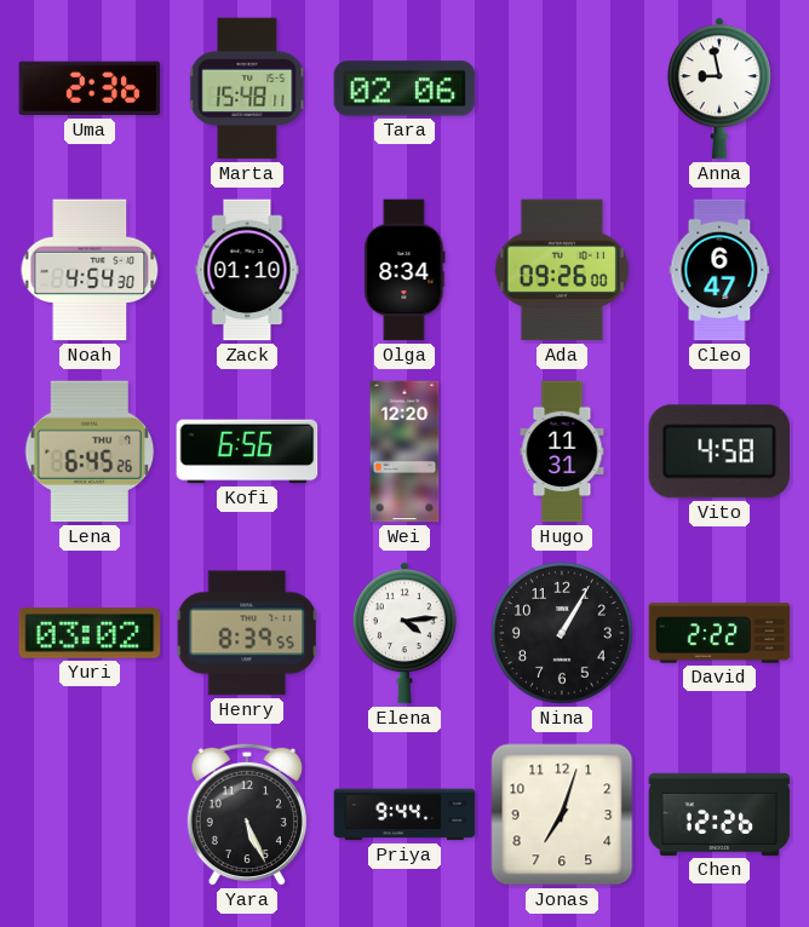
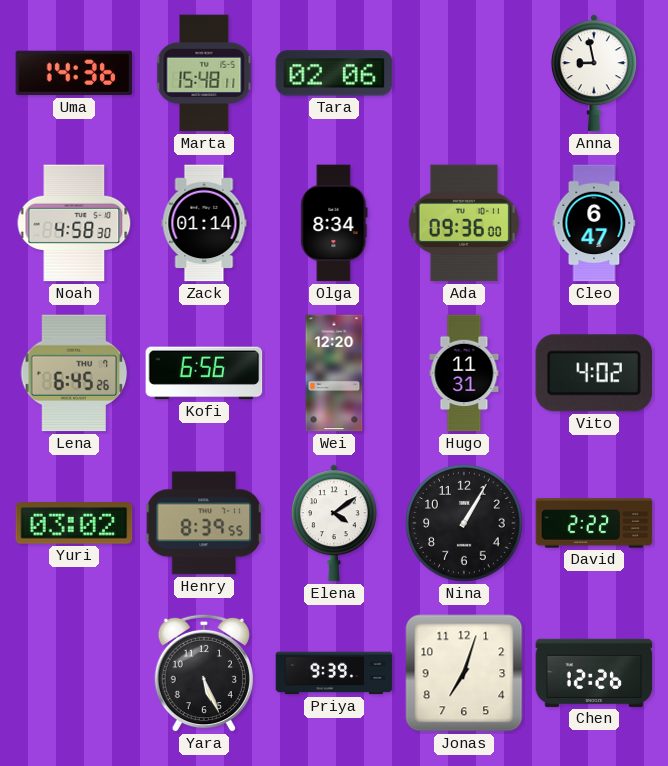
Uma: 2:36 -> 14:36 (74, 73)
Noah: 4:54 -> 4:58 (74, 223)
Zack: 01:10 -> 01:14 (204, 223)
Ada: 09:26 -> 09:36 (464, 223)
Vito: 4:58 -> 4:02 (594, 373)
Elena: 4:14 -> 4:09 (334, 523)
Priya: 9:44 -> 9:39 (334, 673)
